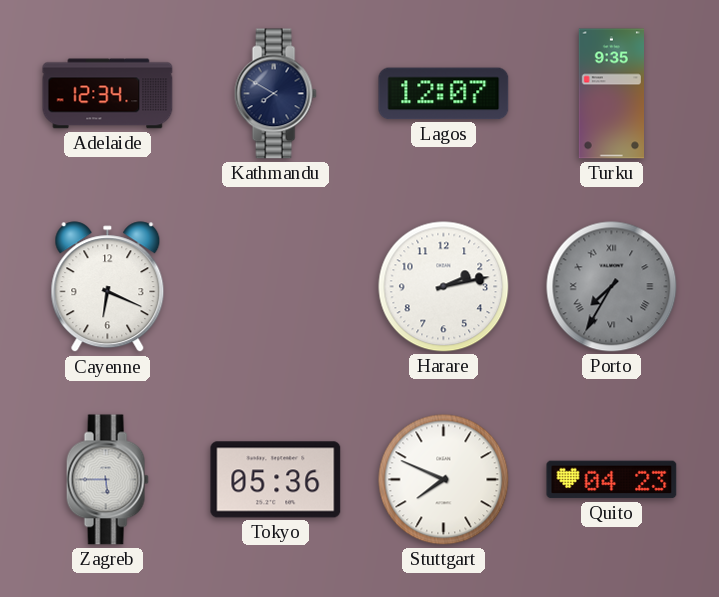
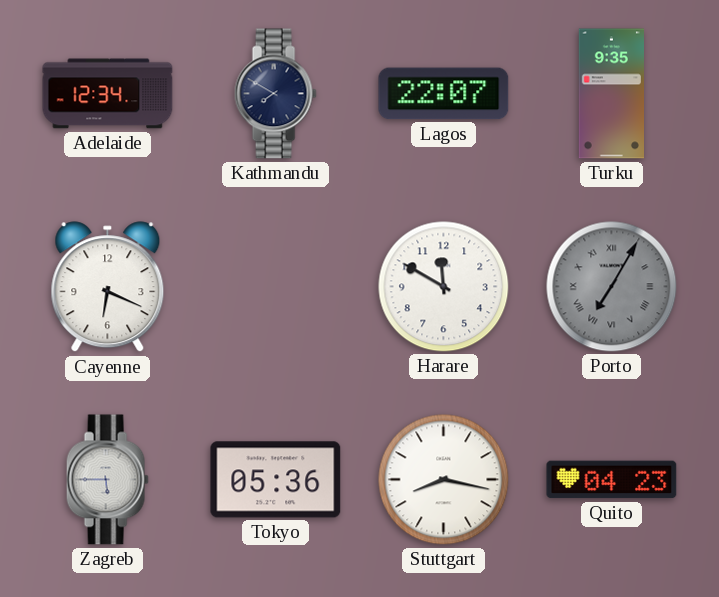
Lagos: 12:07 -> 22:07 (444, 94)
Harare: 2:13 -> 11:50 (444, 287)
Porto: 7:35 -> 7:05 (612, 287)
Stuttgart: 7:49 -> 8:17 (444, 480)
